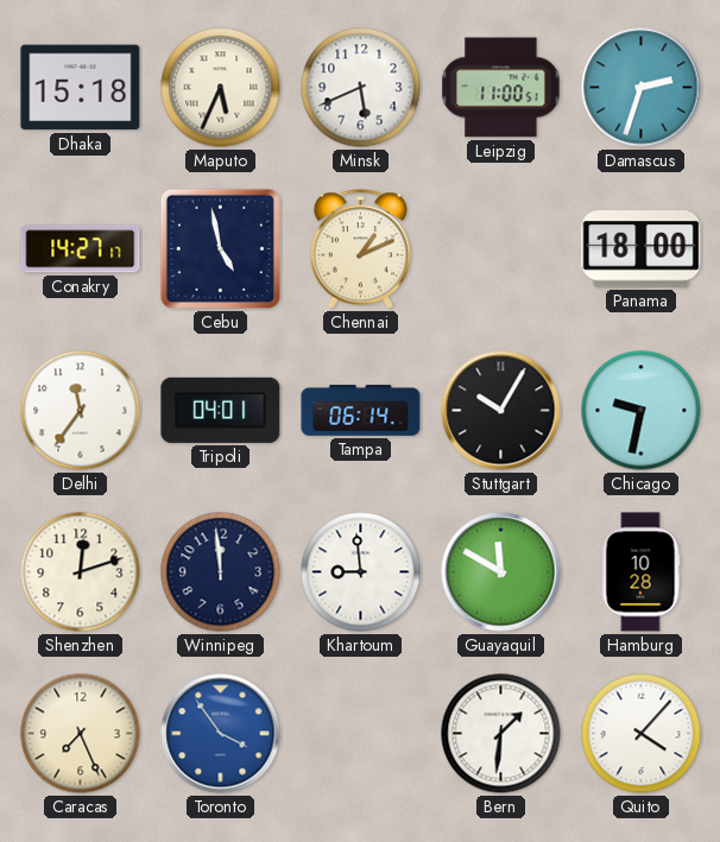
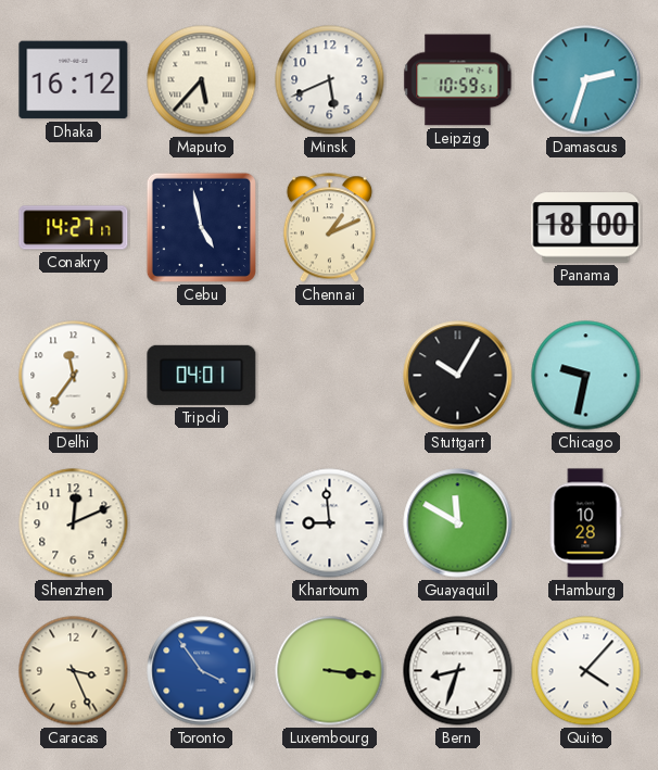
Dhaka: 15:18 -> 16:12 (74, 80)
Maputo: 5:34 -> 5:37 (202, 80)
Leipzig: 11:00 -> 10:59 (458, 80)
Tampa: 06:14 -> none (361, 411)
Shenzhen: 12:12 -> 12:11 (74, 523)
Winnipeg: 11:59 -> none (221, 572)
Caracas: 7:26 -> 3:26 (74, 671)
Luxembourg: none -> 3:16 (330, 671)
Bern: 1:31 -> 8:33 (458, 671)
